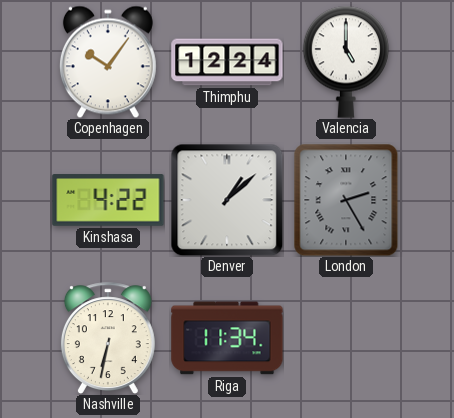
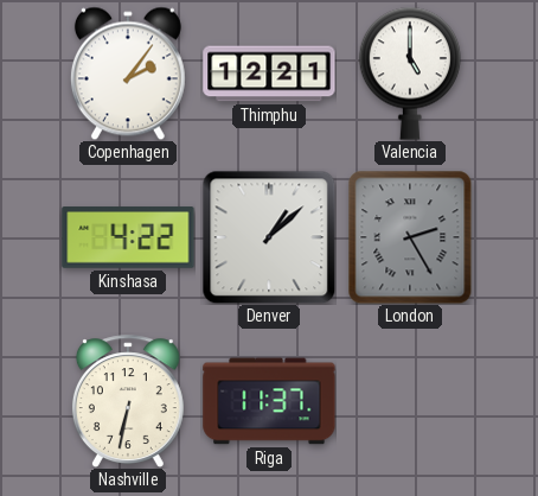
Copenhagen: 10:06 -> 2:06 (128, 74)
Thimphu: 12:24 -> 12:21 (269, 74)
Riga: 11:34 -> 11:37 (269, 401)
